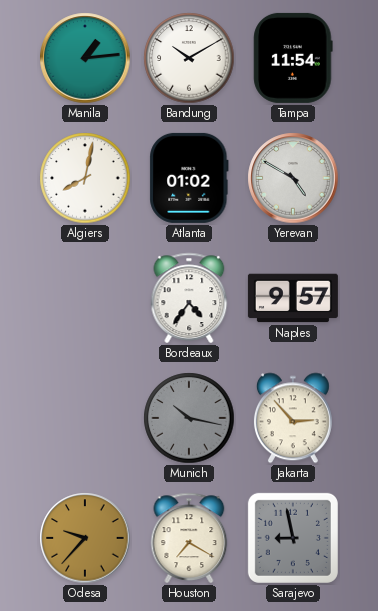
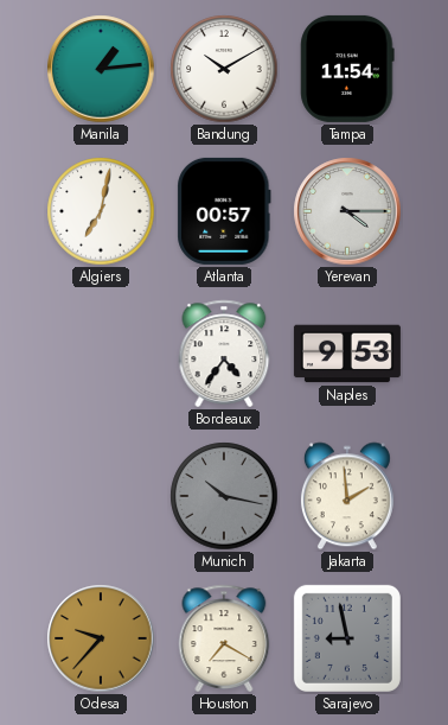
Algiers: 8:02 -> 7:02 (101, 211)
Atlanta: 01:02 -> 00:57 (224, 211)
Yerevan: 4:50 -> 4:15 (347, 211)
Naples: 9:57 -> 9:53 (347, 354)
Jakarta: 2:53 -> 1:59 (347, 496)
